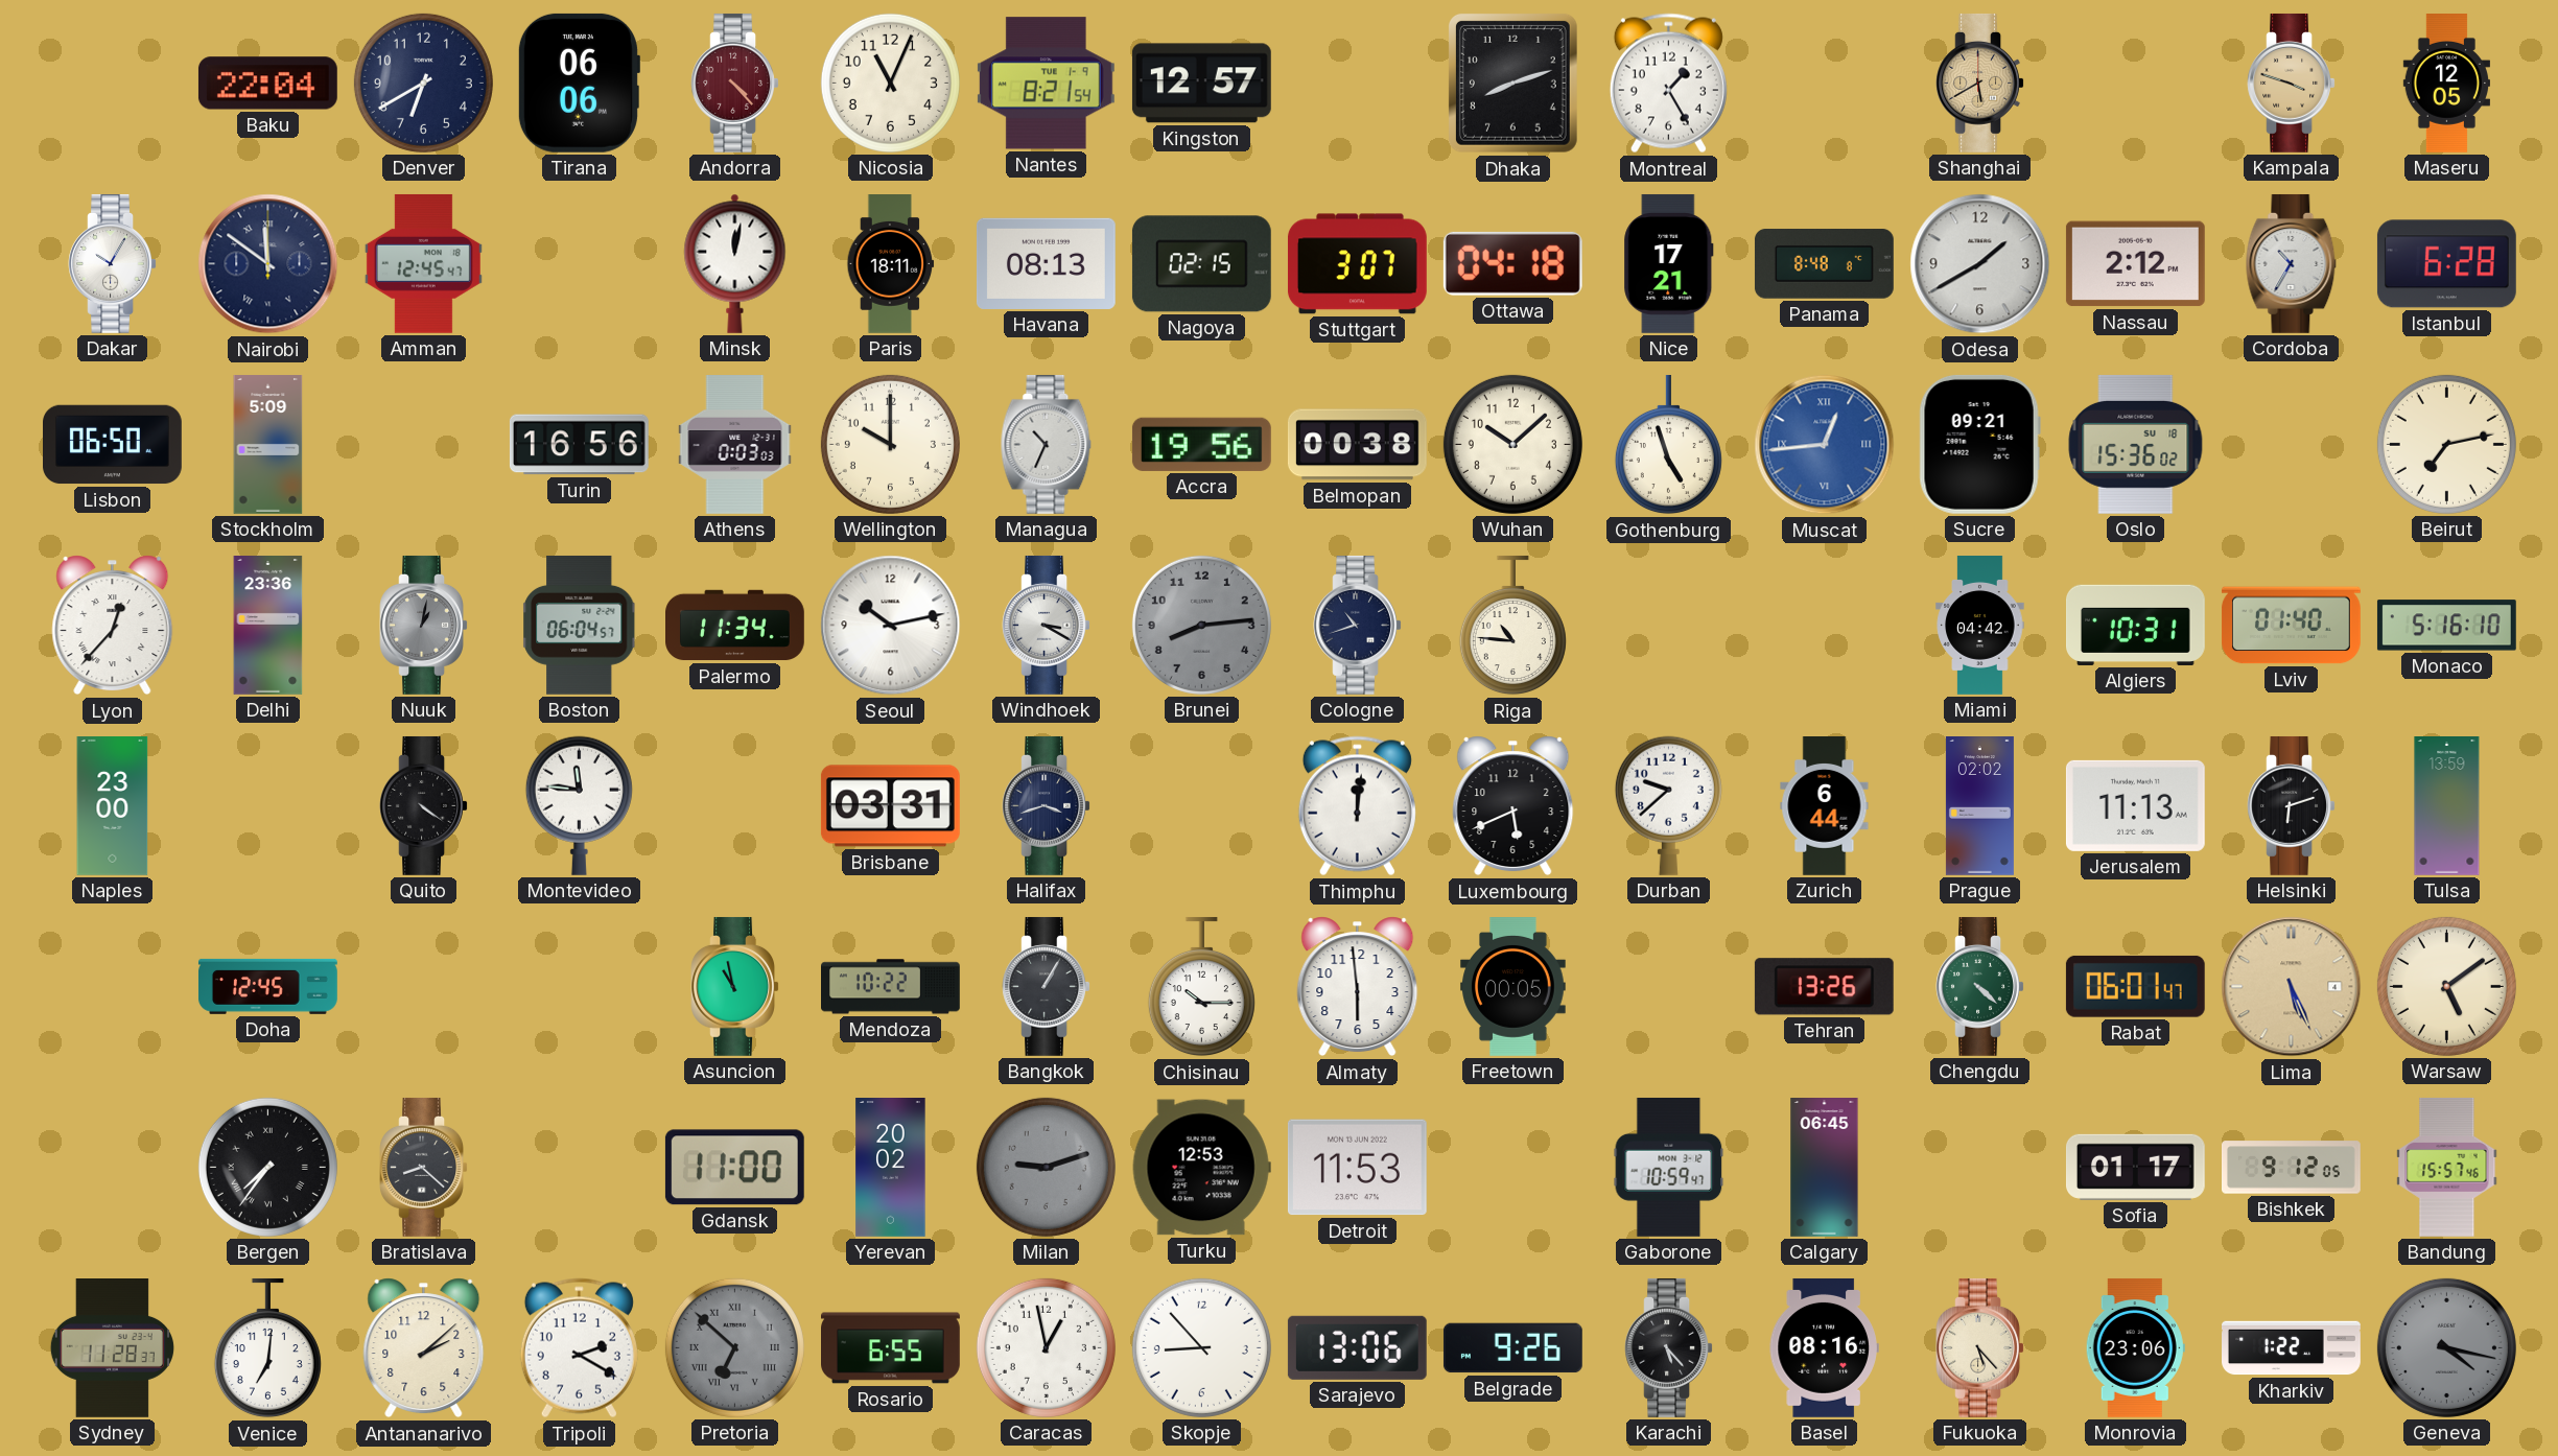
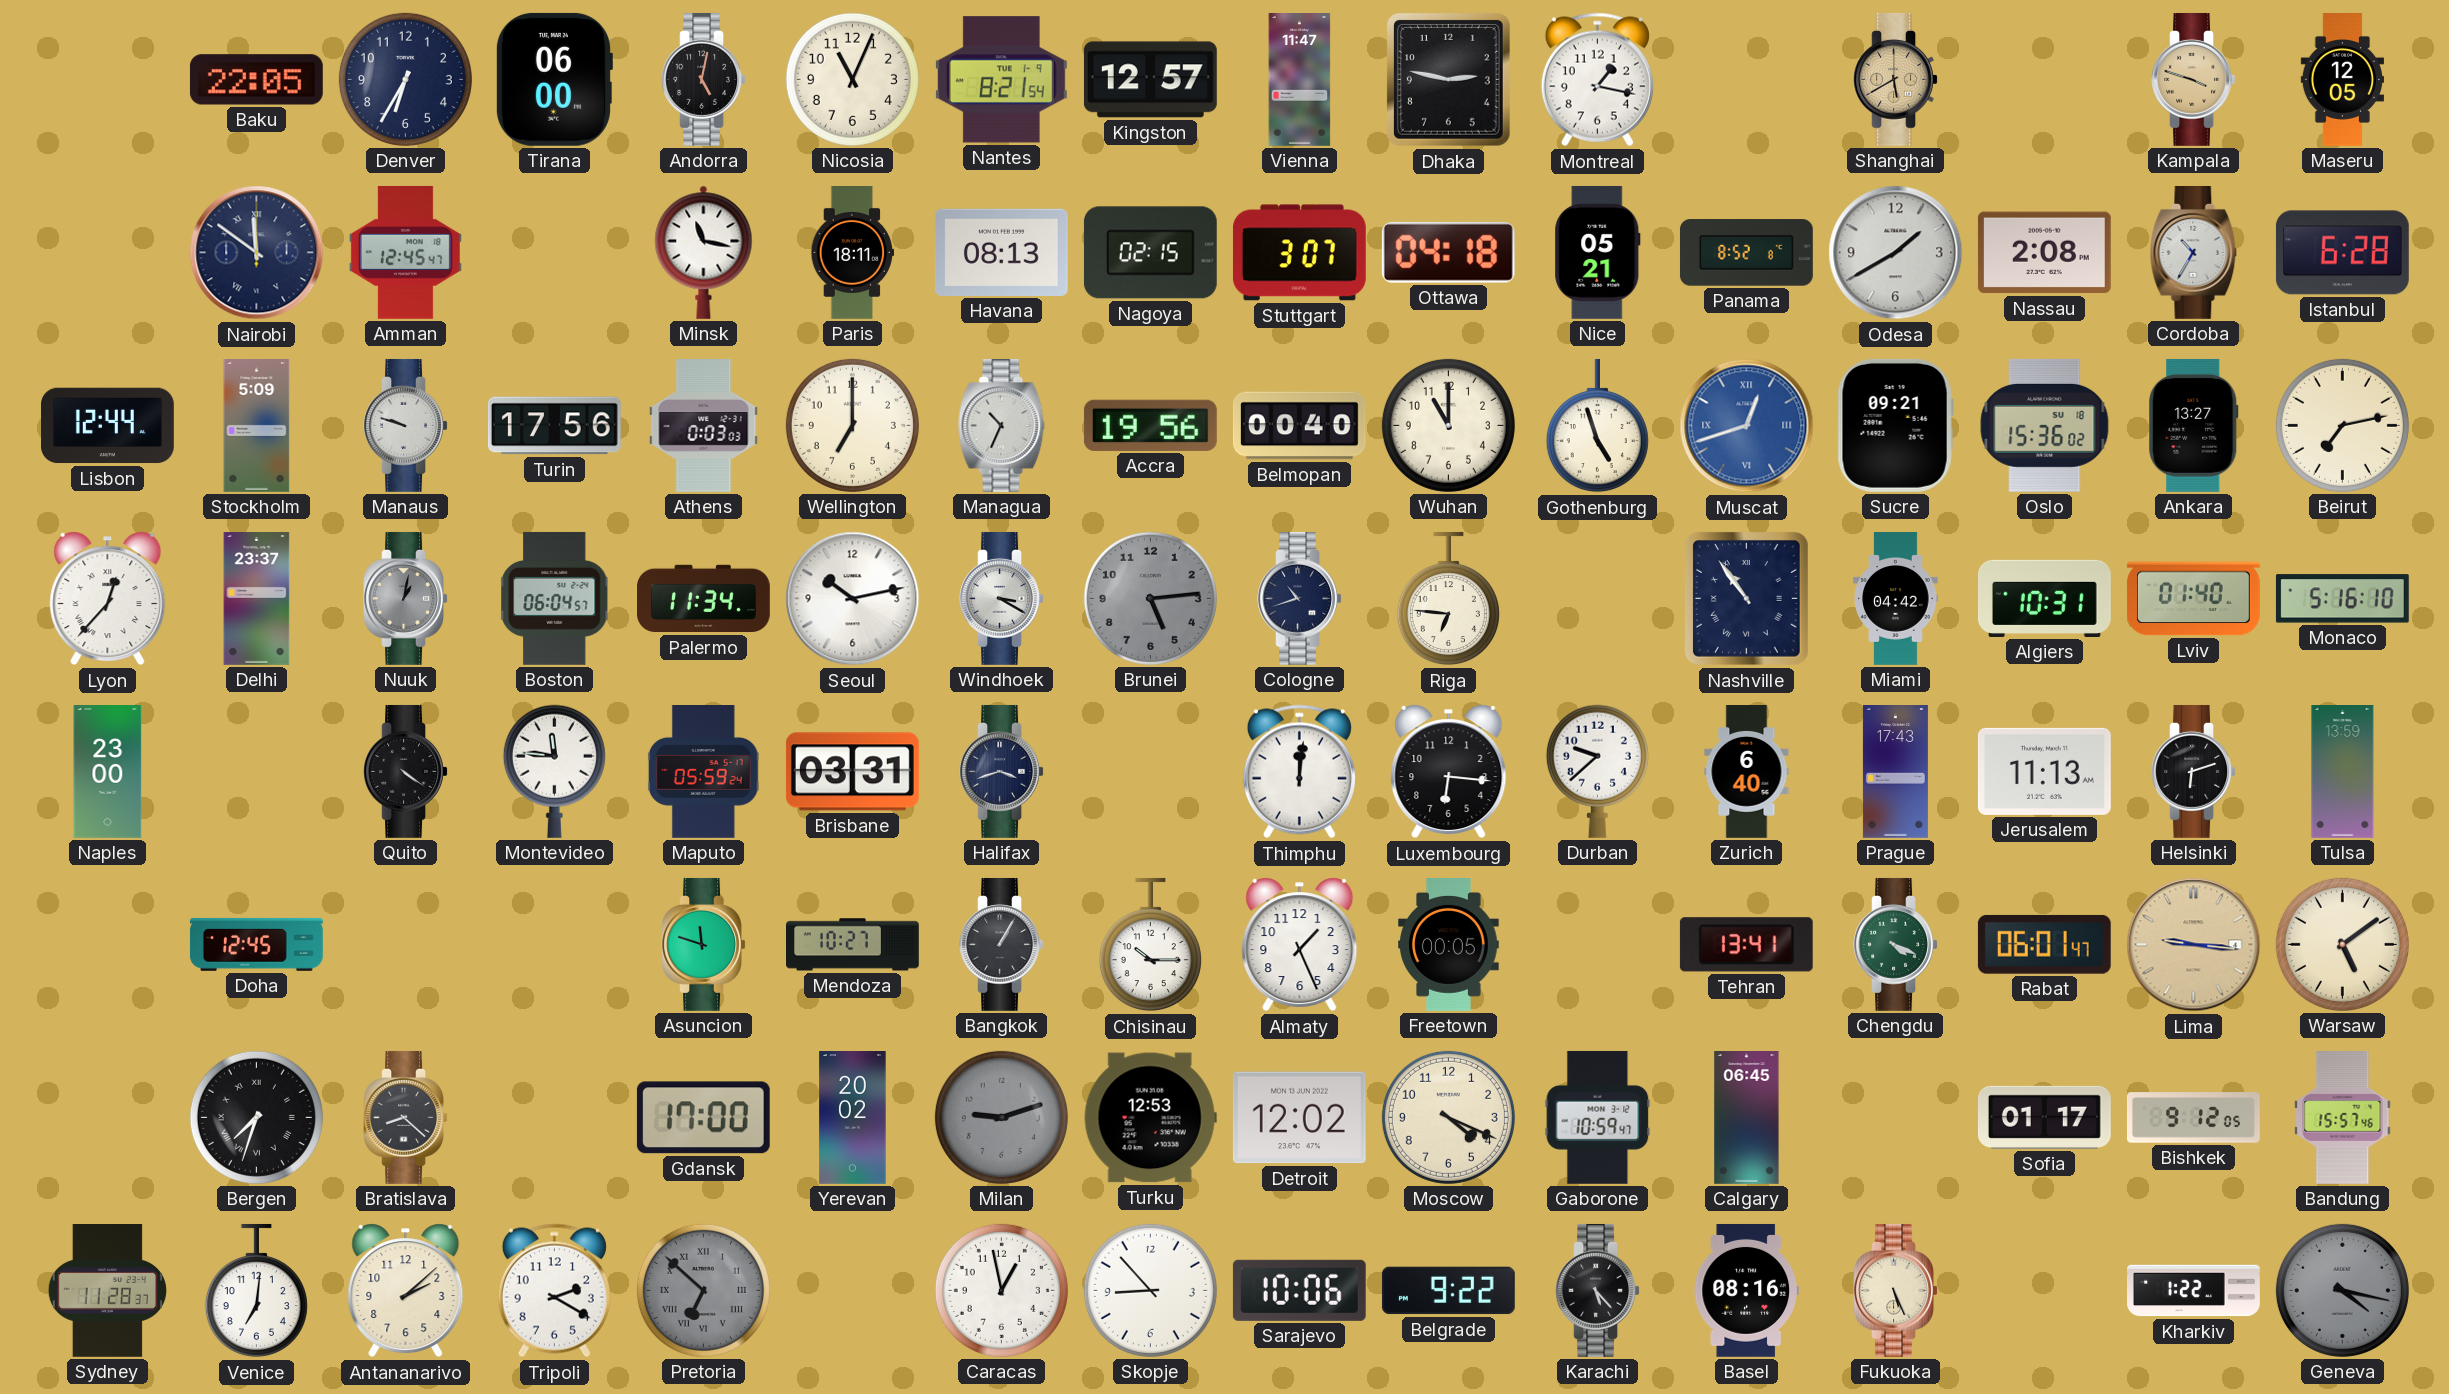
Baku: 22:04 -> 22:05 (256, 80)
Denver: 6:40 -> 6:35 (405, 79)
Tirana: 06:06 -> 06:00 (554, 79)
Andorra: 4:23 -> 5:02 (703, 79)
Andorra dial: burgundy -> black (703, 79)
Vienna: none -> 11:47 (1300, 80)
Dhaka: 8:12 -> 2:47 (1448, 79)
Montreal: 1:25 -> 1:17 (1597, 80)
Dakar: 10:05 -> none (112, 263)
Minsk: 12:02 -> 11:17 (704, 252)
Nice: 17:21 -> 05:21 (1598, 252)
Panama: 8:48 -> 8:52 (1746, 253)
Nassau: 2:12 -> 2:08 (2044, 253)
Lisbon: 06:50 -> 12:44 (108, 426)
Manaus: none -> 9:48 (405, 425)
Turin: 16:56 -> 17:56 (554, 426)
Wellington: 10:00 -> 7:00 (852, 425)
Belmopan: 00:38 -> 00:40 (1299, 426)
Wuhan: 10:08 -> 11:00 (1448, 425)
Muscat: 12:44 -> 12:42 (1747, 426)
Ankara: none -> 13:27 (2194, 425)
Delhi: 23:36 -> 23:37 (257, 599)
Brunei: 8:14 -> 5:14 (1150, 598)
Riga: 10:46 -> 6:46 (1448, 599)
Nashville: none -> 10:54 (1746, 598)
Maputo: none -> 05:59 (703, 772)
Luxembourg: 5:41 -> 6:16 (1449, 772)
Zurich: 6:44 -> 6:40 (1747, 772)
Prague: 02:02 -> 17:43 (1895, 772)
Asuncion: 10:58 -> 11:48 (703, 944)
Mendoza: 10:22 -> 10:27 (853, 945)
Almaty: 5:59 -> 1:26 (1300, 945)
Tehran: 13:26 -> 13:41 (1746, 945)
Chengdu: 4:22 -> 4:19 (1895, 944)
Lima: 5:26 -> 9:16 (2194, 945)
Bergen: 7:36 -> 7:33 (256, 1117)
Gdansk: 11:00 -> 17:00 (703, 1118)
Detroit: 11:53 -> 12:02 (1299, 1118)
Moscow: none -> 4:19 (1448, 1117)
Rosario: 6:55 -> none (891, 1348)
Sarajevo: 13:06 -> 10:06 (1299, 1290)
Belgrade: 9:26 -> 9:22 (1448, 1291)
Fukuoka: 5:23 -> 5:26 (1895, 1290)
Monrovia: 23:06 -> none (2135, 1347)
